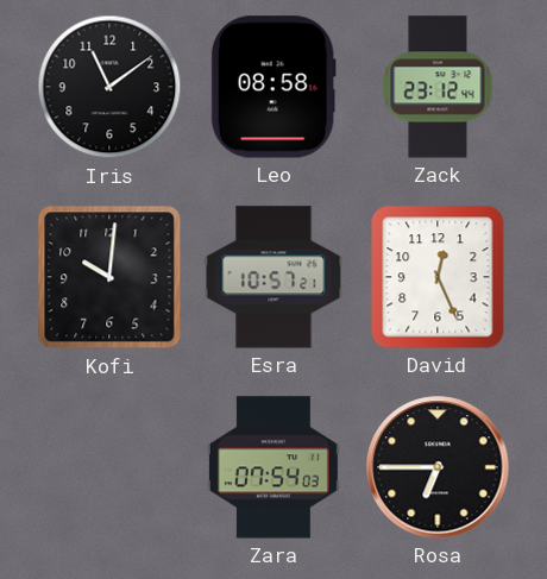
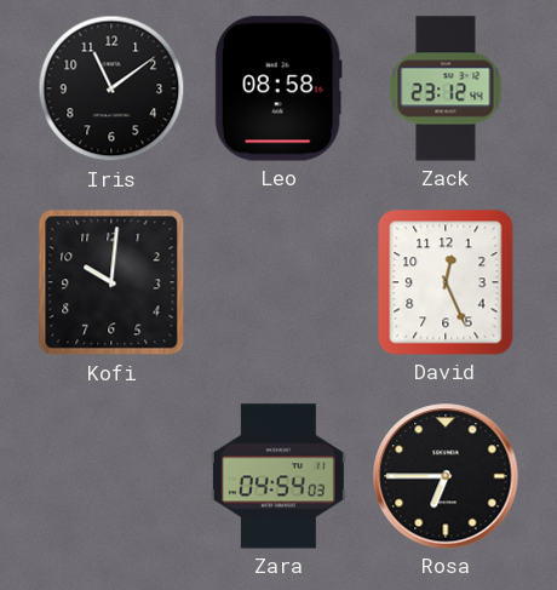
Esra: 10:57 -> none (273, 277)
Zara: 07:54 -> 04:54 (278, 476)
